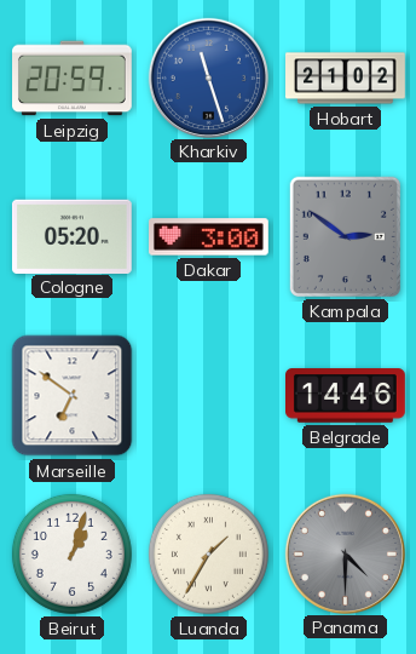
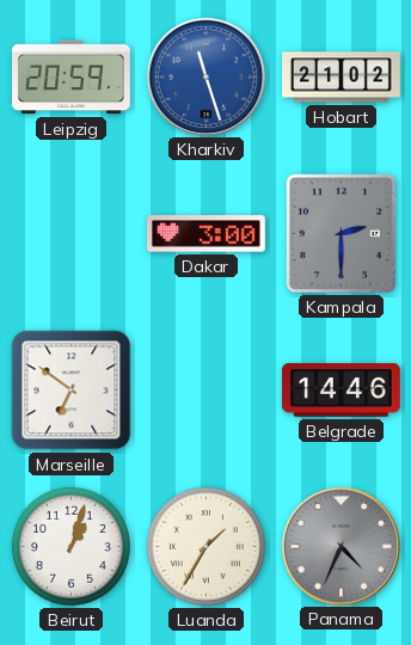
Cologne: 05:20 -> none (71, 236)
Kampala: 2:51 -> 2:30 (341, 233)
Panama: 4:30 -> 4:34 (341, 546)
